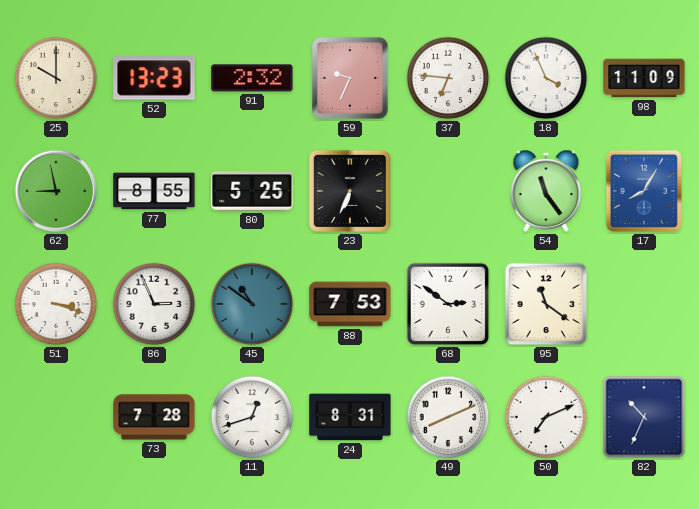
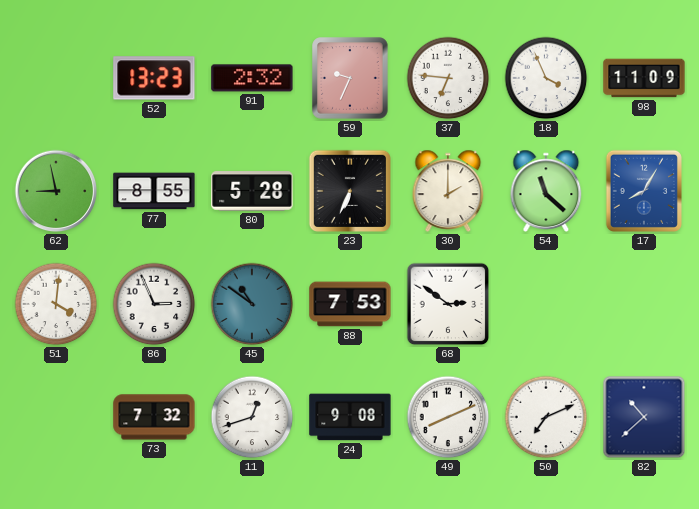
25: 10:00 -> none (56, 78)
80: 5:25 -> 5:28 (252, 191)
30: none -> 2:00 (448, 191)
54: 11:24 -> 11:22 (546, 191)
51: 3:18 -> 4:01 (56, 304)
95: 11:21 -> none (546, 304)
73: 7:28 -> 7:32 (154, 417)
24: 8:31 -> 9:08 (350, 417)
82: 10:34 -> 10:38 (644, 417)
